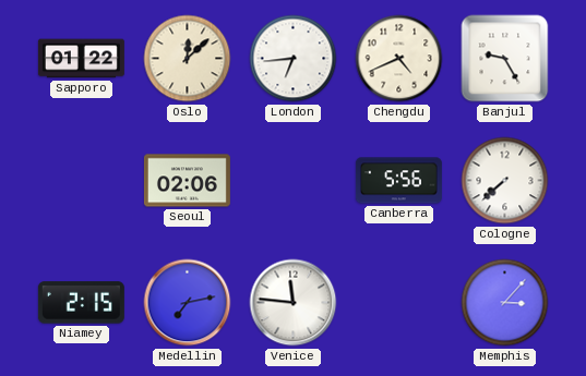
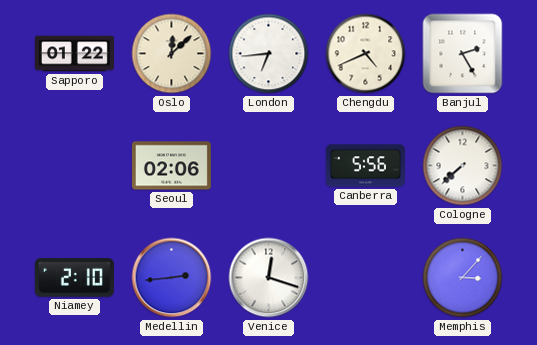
Banjul: 9:25 -> 2:25 (463, 54)
Niamey: 2:15 -> 2:10 (74, 278)
Medellin: 7:13 -> 2:44 (172, 278)
Venice: 11:46 -> 12:18 (269, 278)
